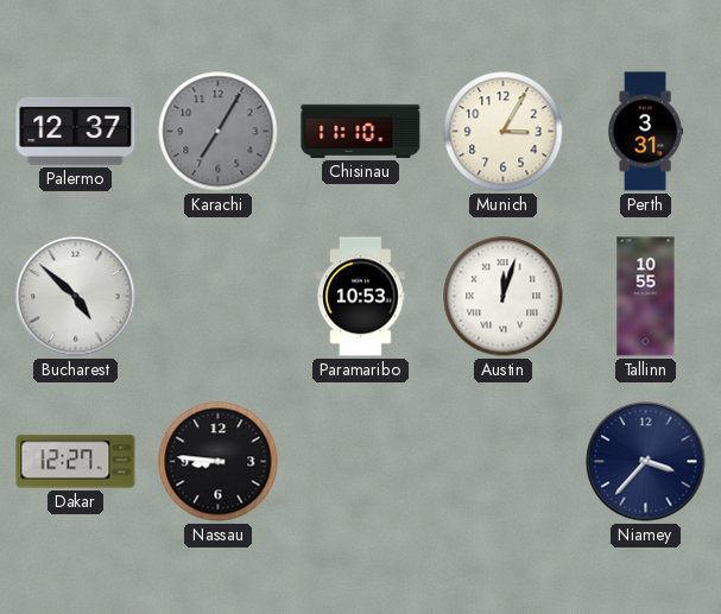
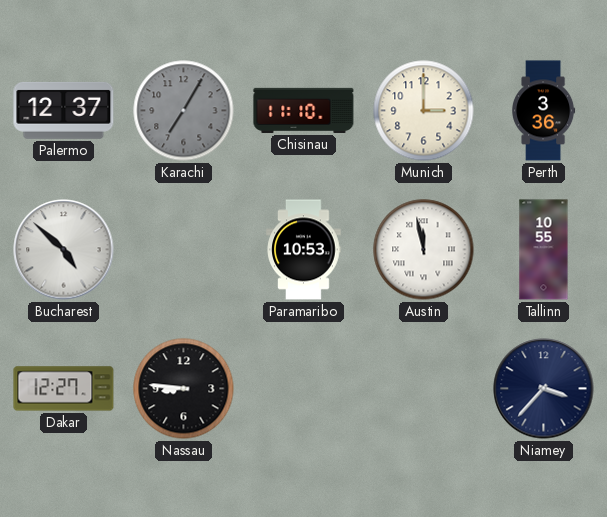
Munich: 3:05 -> 3:00 (424, 111)
Perth: 3:31 -> 3:36 (544, 111)
Austin: 12:03 -> 11:58 (424, 250)
